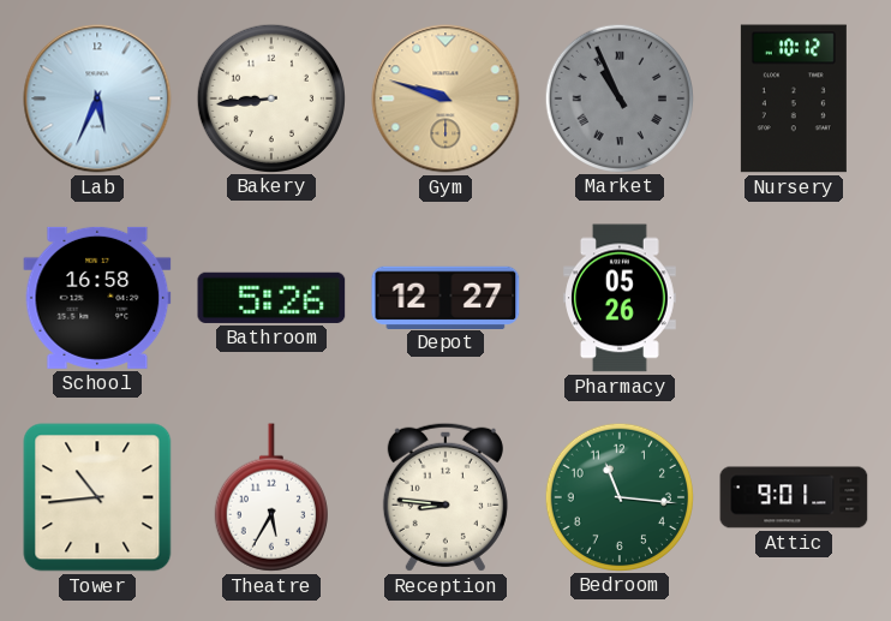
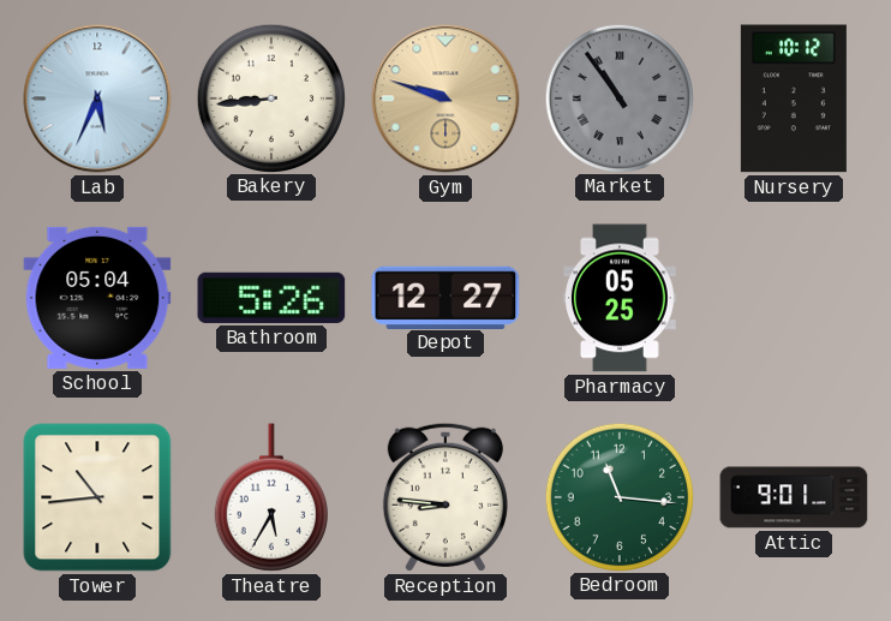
Market: 10:56 -> 10:54 (618, 97)
School: 16:58 -> 05:04 (97, 298)
Pharmacy: 05:26 -> 05:25 (621, 298)
